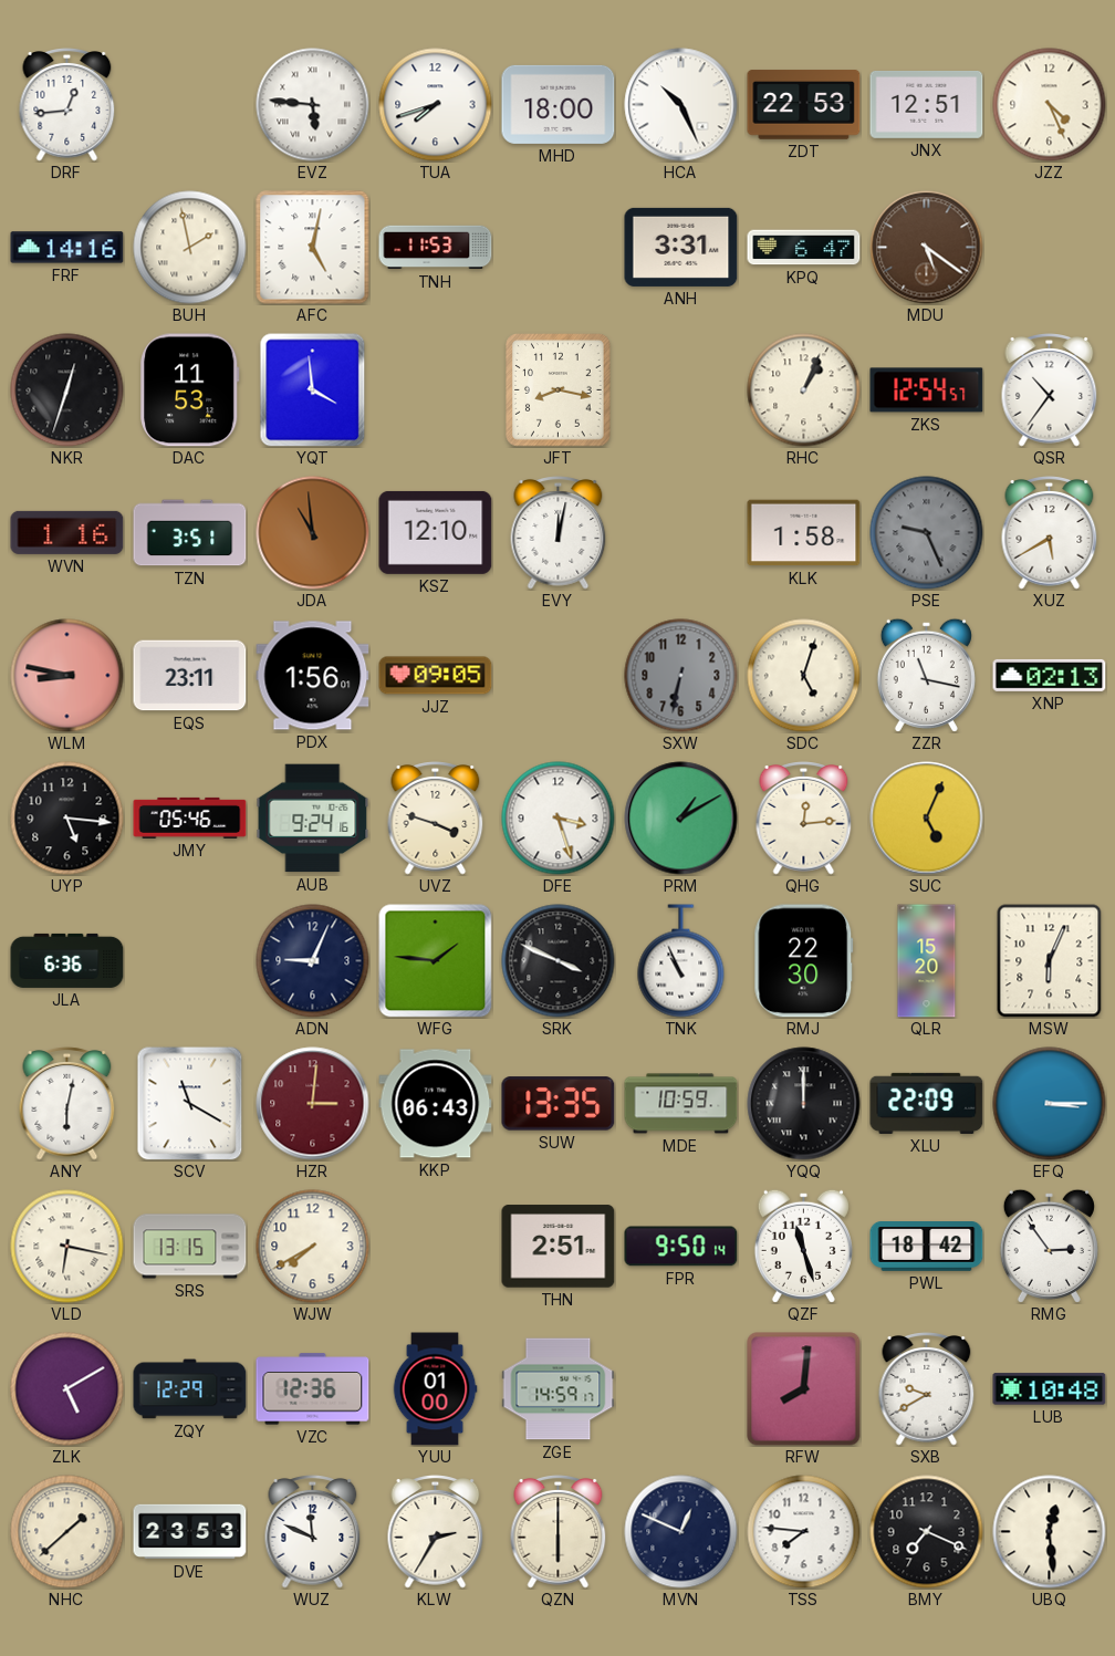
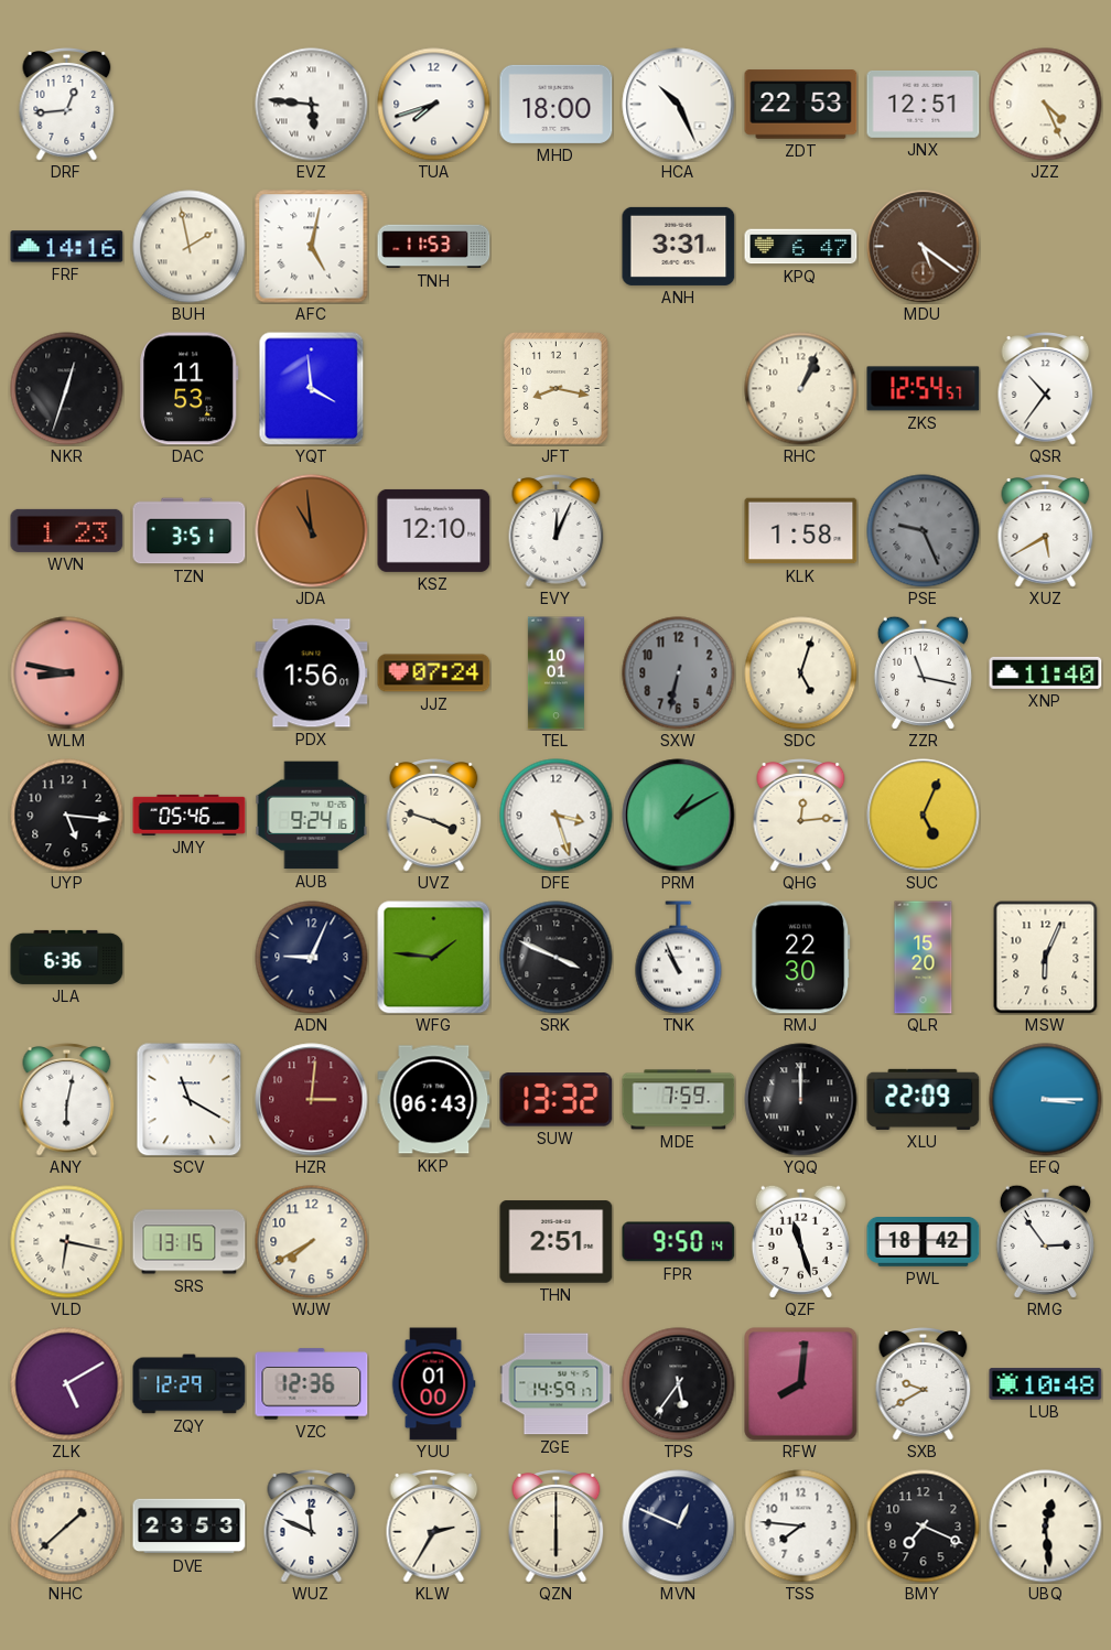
WVN: 1:16 -> 1:23 (67, 530)
EVY: 12:02 -> 12:04 (557, 531)
EQS: 23:11 -> none (190, 676)
JJZ: 09:05 -> 07:24 (434, 673)
TEL: none -> 10:01 (555, 673)
XNP: 02:13 -> 11:40 (1046, 672)
SUW: 13:35 -> 13:32 (557, 1100)
MDE: 10:59 -> 7:59 (679, 1100)
TPS: none -> 5:36 (679, 1384)
